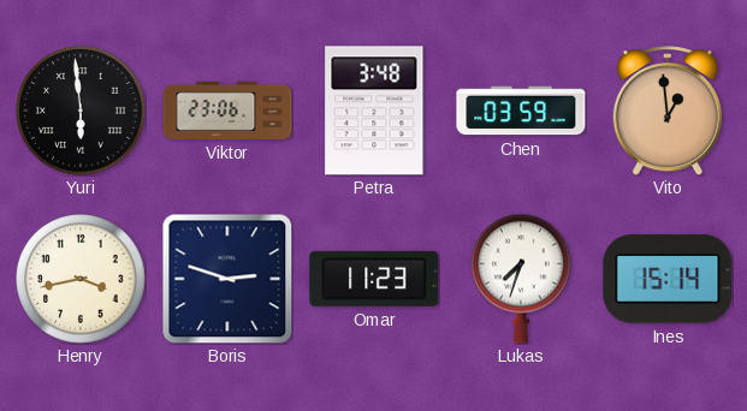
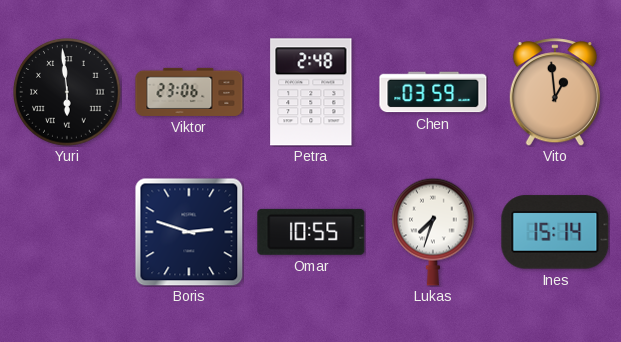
Petra: 3:48 -> 2:48 (311, 92)
Henry: 3:43 -> none (81, 279)
Omar: 11:23 -> 10:55 (311, 232)
